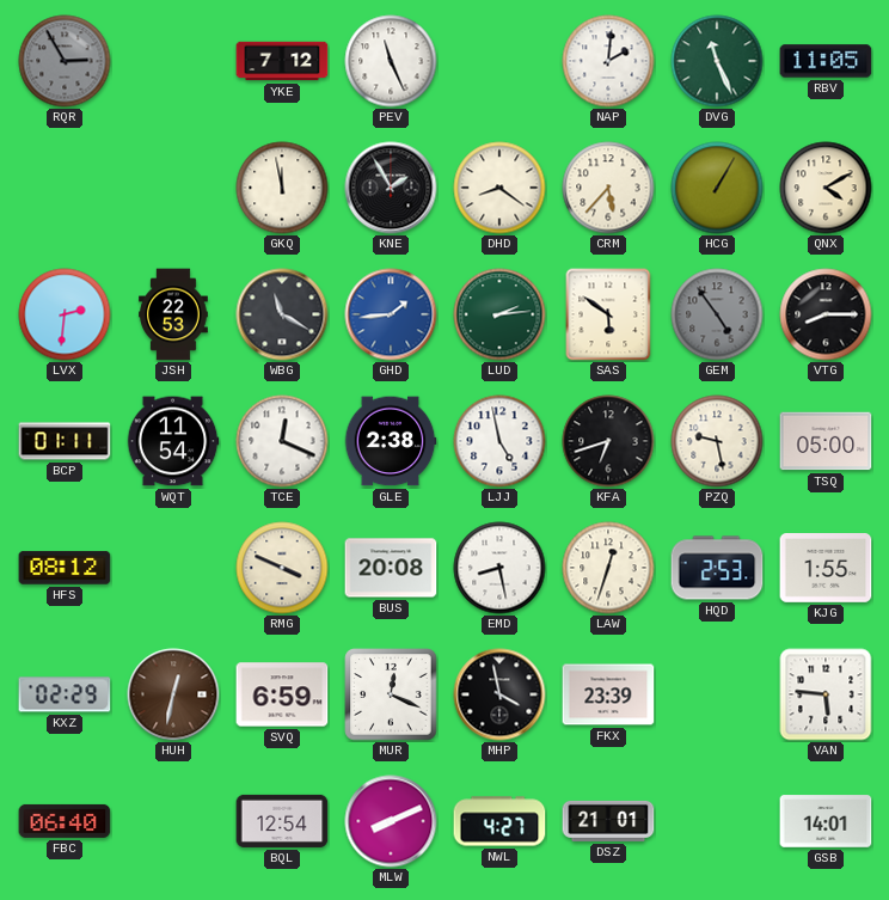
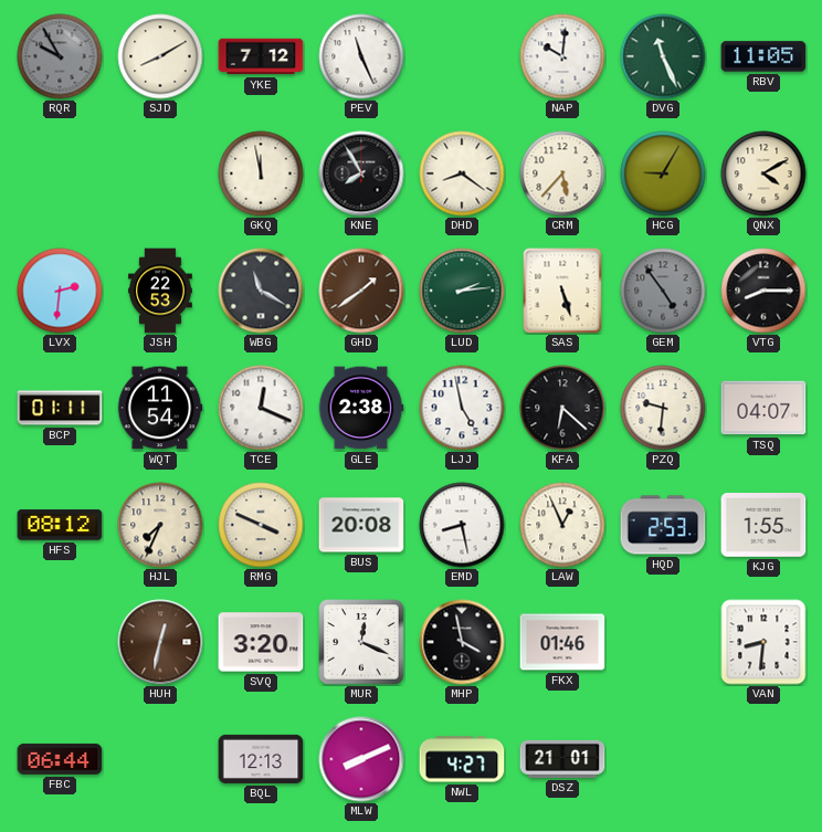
RQR: 2:55 -> 9:55 (60, 56)
SJD: none -> 8:10 (160, 56)
NAP: 2:01 -> 10:01 (562, 56)
KNE: 1:55 -> 7:55 (361, 173)
HCG: 1:05 -> 9:05 (663, 173)
GHD: 1:44 -> 1:39 (361, 291)
GHD dial: blue -> brown (361, 291)
SAS: 5:51 -> 5:27 (562, 291)
KFA: 6:42 -> 6:22 (562, 408)
PZQ: 9:28 -> 9:31 (663, 408)
TSQ: 05:00 -> 04:07 (763, 408)
HJL: none -> 7:34 (160, 525)
LAW: 12:33 -> 12:56 (562, 525)
KXZ: 02:29 -> none (65, 694)
SVQ: 6:59 -> 3:20 (261, 642)
FKX: 23:39 -> 01:46 (562, 642)
VAN: 5:46 -> 8:31 (763, 642)
FBC: 06:40 -> 06:44 (60, 759)
BQL: 12:54 -> 12:13 (261, 759)
GSB: 14:01 -> none (826, 821)
